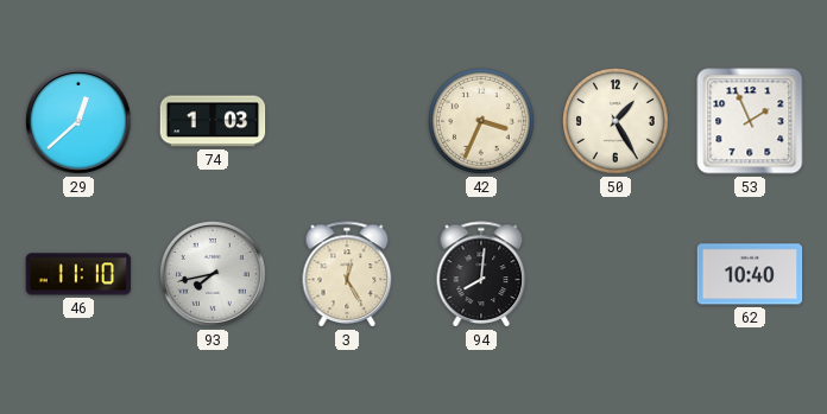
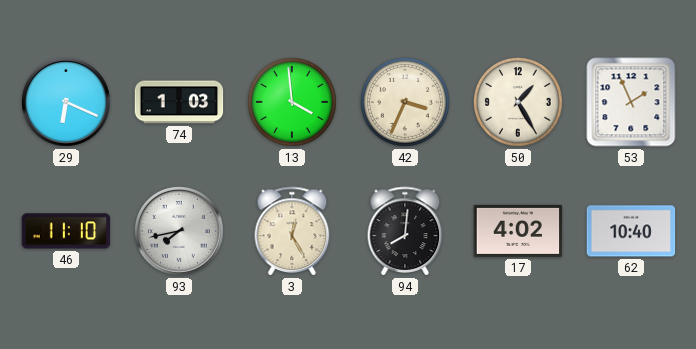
29: 12:38 -> 6:19 (67, 103)
13: none -> 3:59 (293, 103)
17: none -> 4:02 (518, 231)
